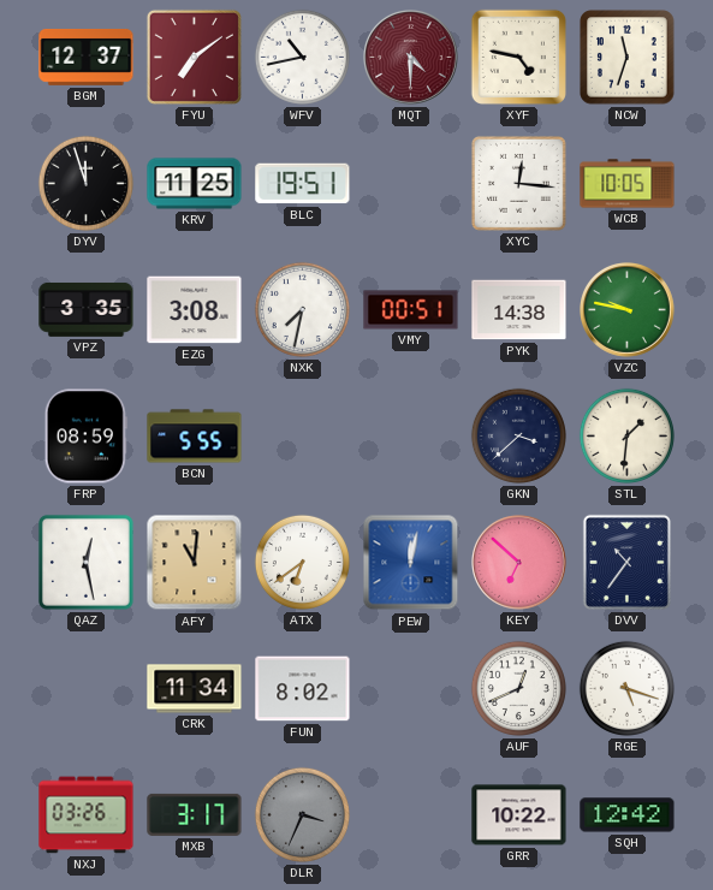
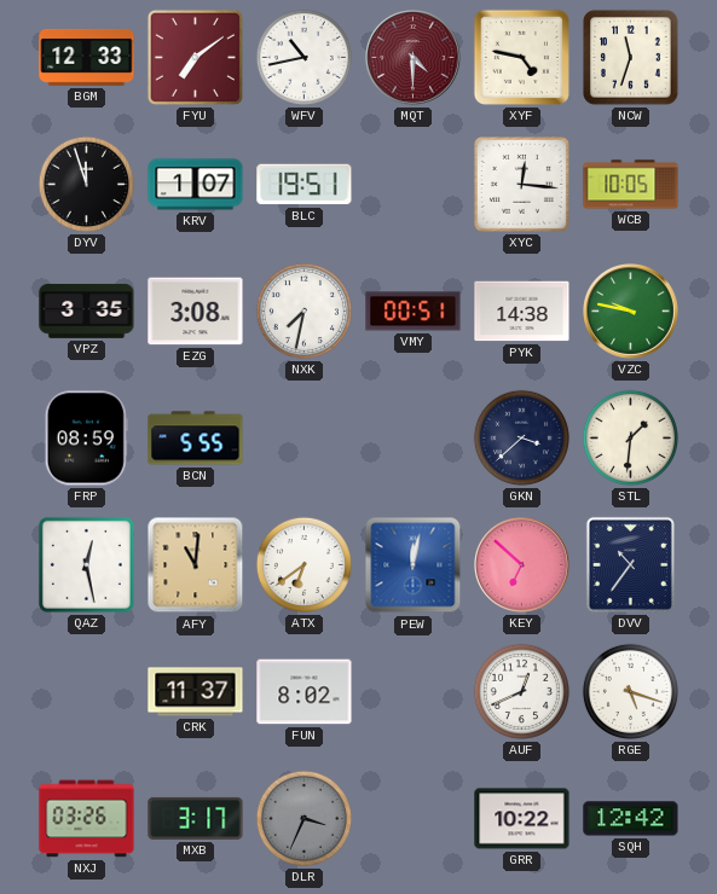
BGM: 12:37 -> 12:33 (87, 57)
KRV: 11:25 -> 1:07 (196, 185)
CRK: 11:34 -> 11:37 (196, 692)
